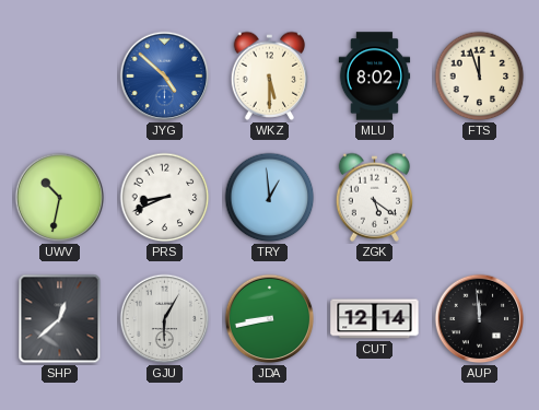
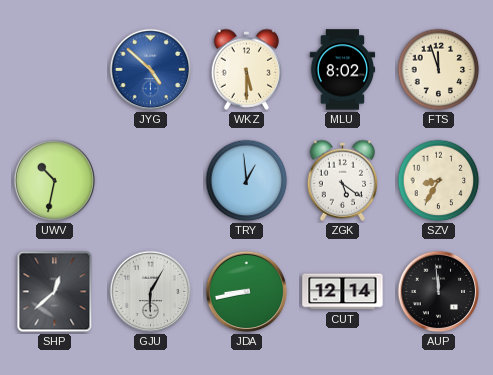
PRS: 8:41 -> none (165, 198)
SZV: none -> 8:35 (439, 181)
